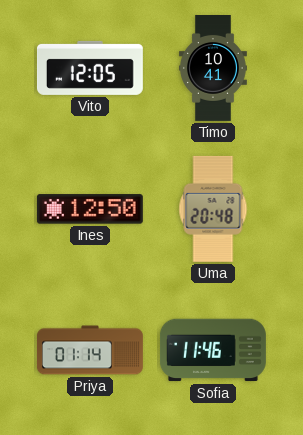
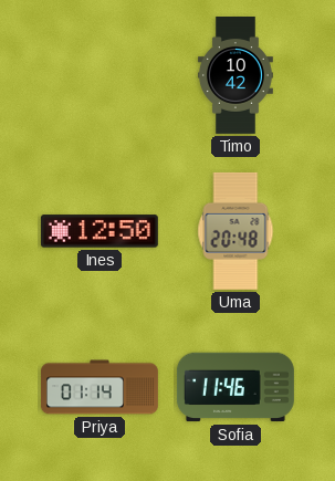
Vito: 12:05 -> none (90, 68)
Timo: 10:41 -> 10:42 (235, 76)
